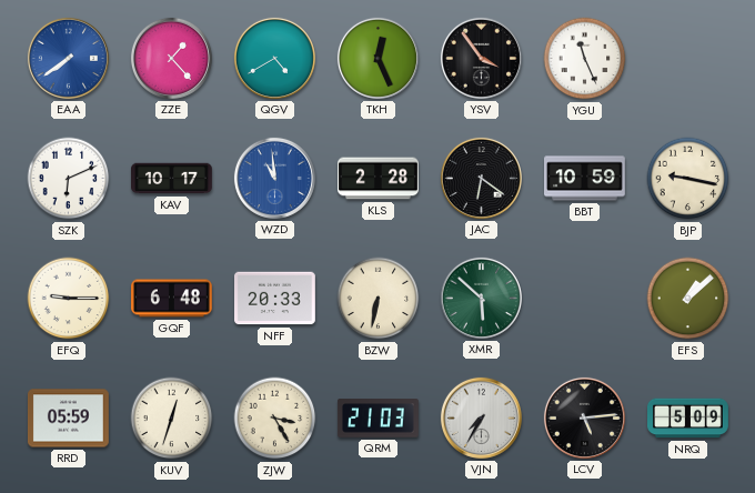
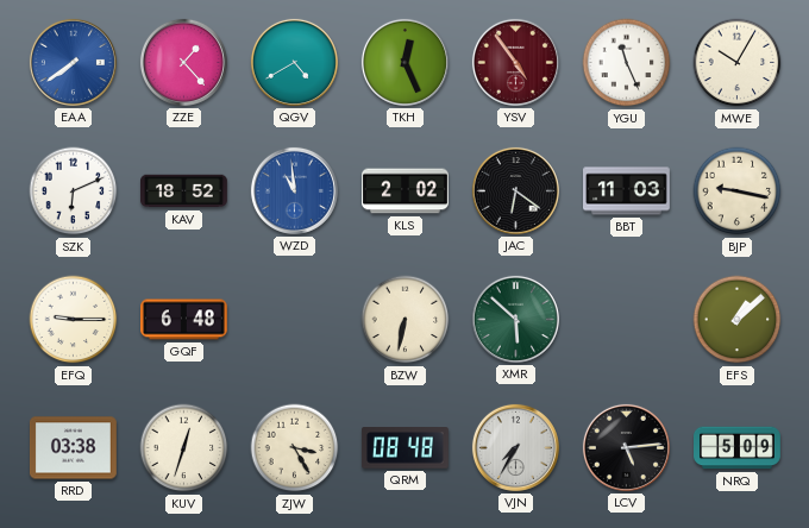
YSV: 3:54 -> 4:54 (515, 62)
YSV dial: black -> burgundy (515, 62)
MWE: none -> 10:05 (738, 63)
KAV: 10:17 -> 18:52 (184, 191)
KLS: 2:28 -> 2:02 (406, 191)
BBT: 10:59 -> 11:03 (627, 191)
NFF: 20:33 -> none (275, 299)
RRD: 05:59 -> 03:38 (73, 448)
QRM: 21:03 -> 08:48 (404, 448)
